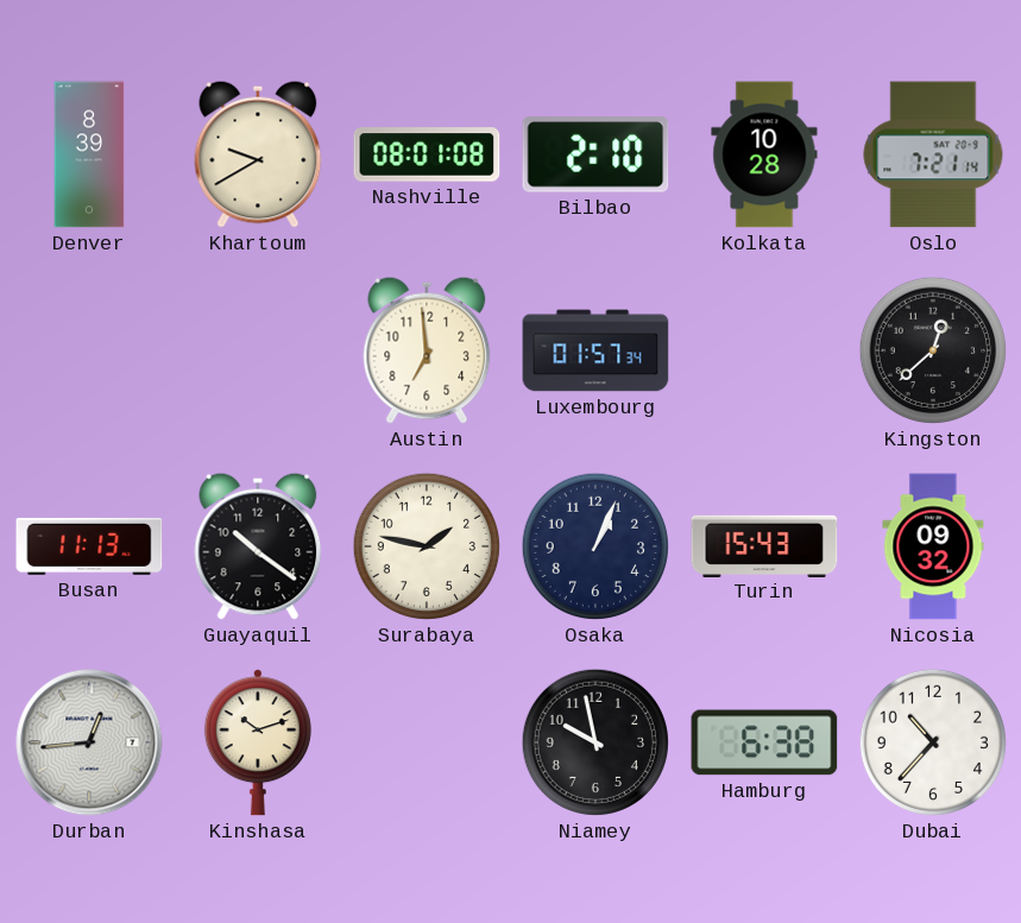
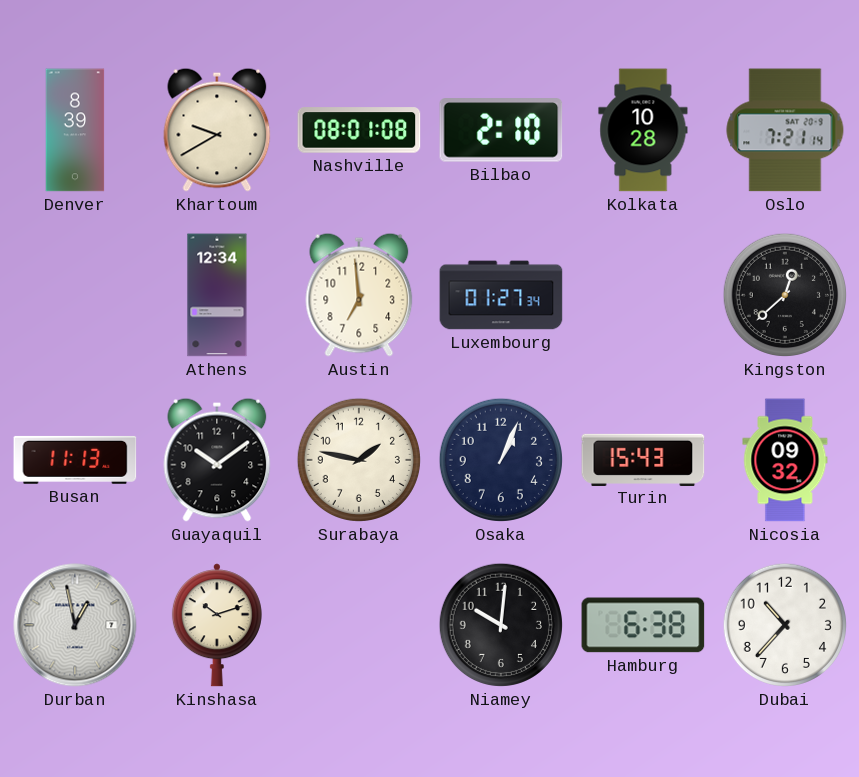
Athens: none -> 12:34 (217, 295)
Luxembourg: 01:57 -> 01:27 (501, 295)
Guayaquil: 10:21 -> 10:09 (217, 460)
Durban: 12:44 -> 12:58 (75, 625)
Niamey: 9:58 -> 10:01 (501, 625)
